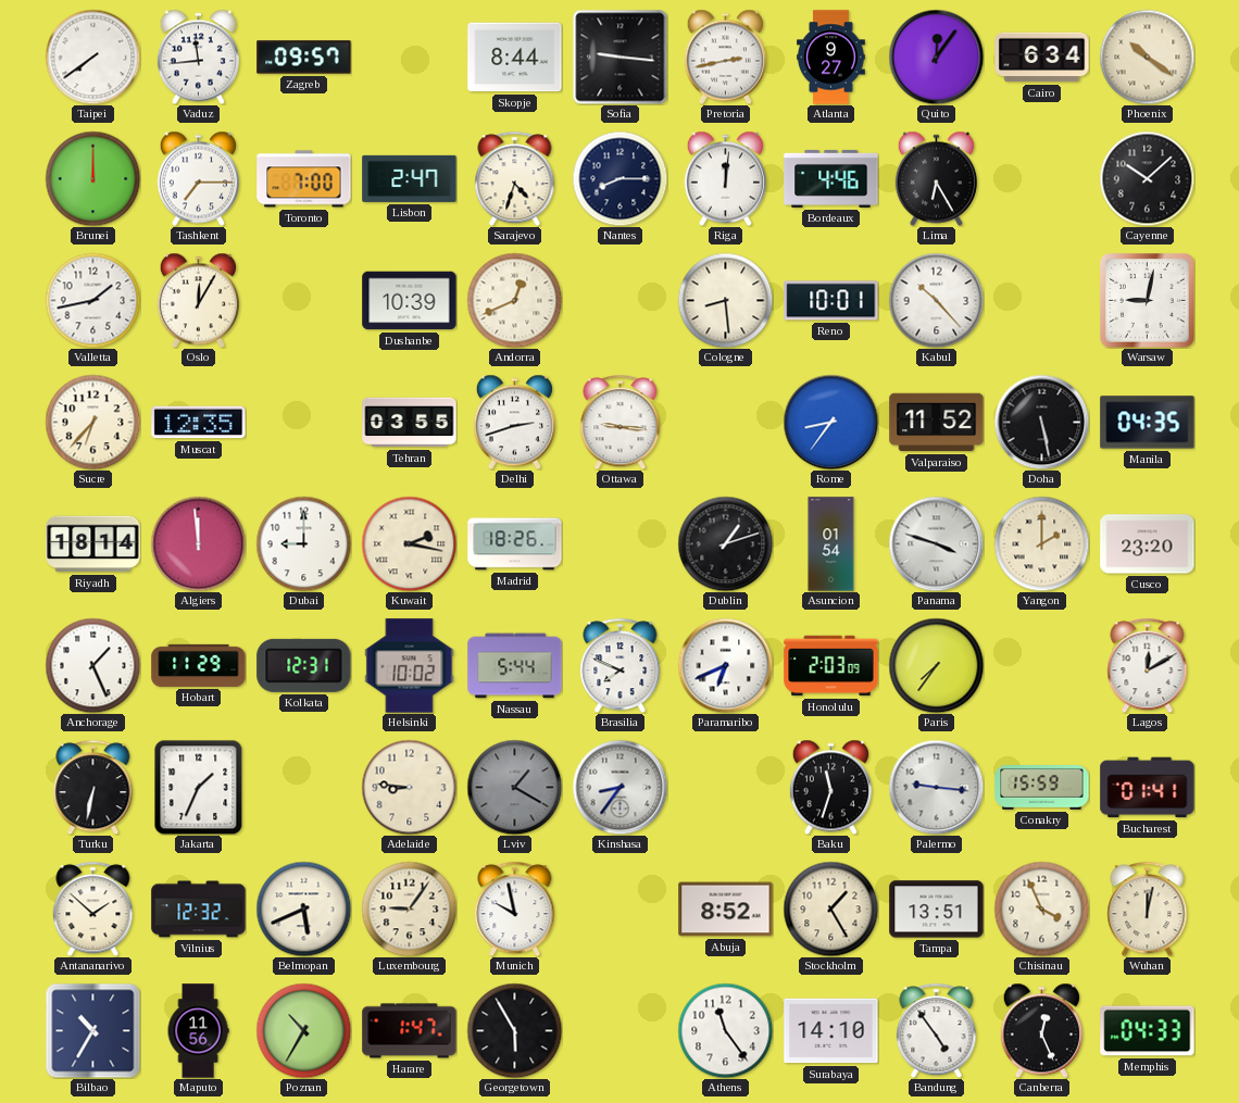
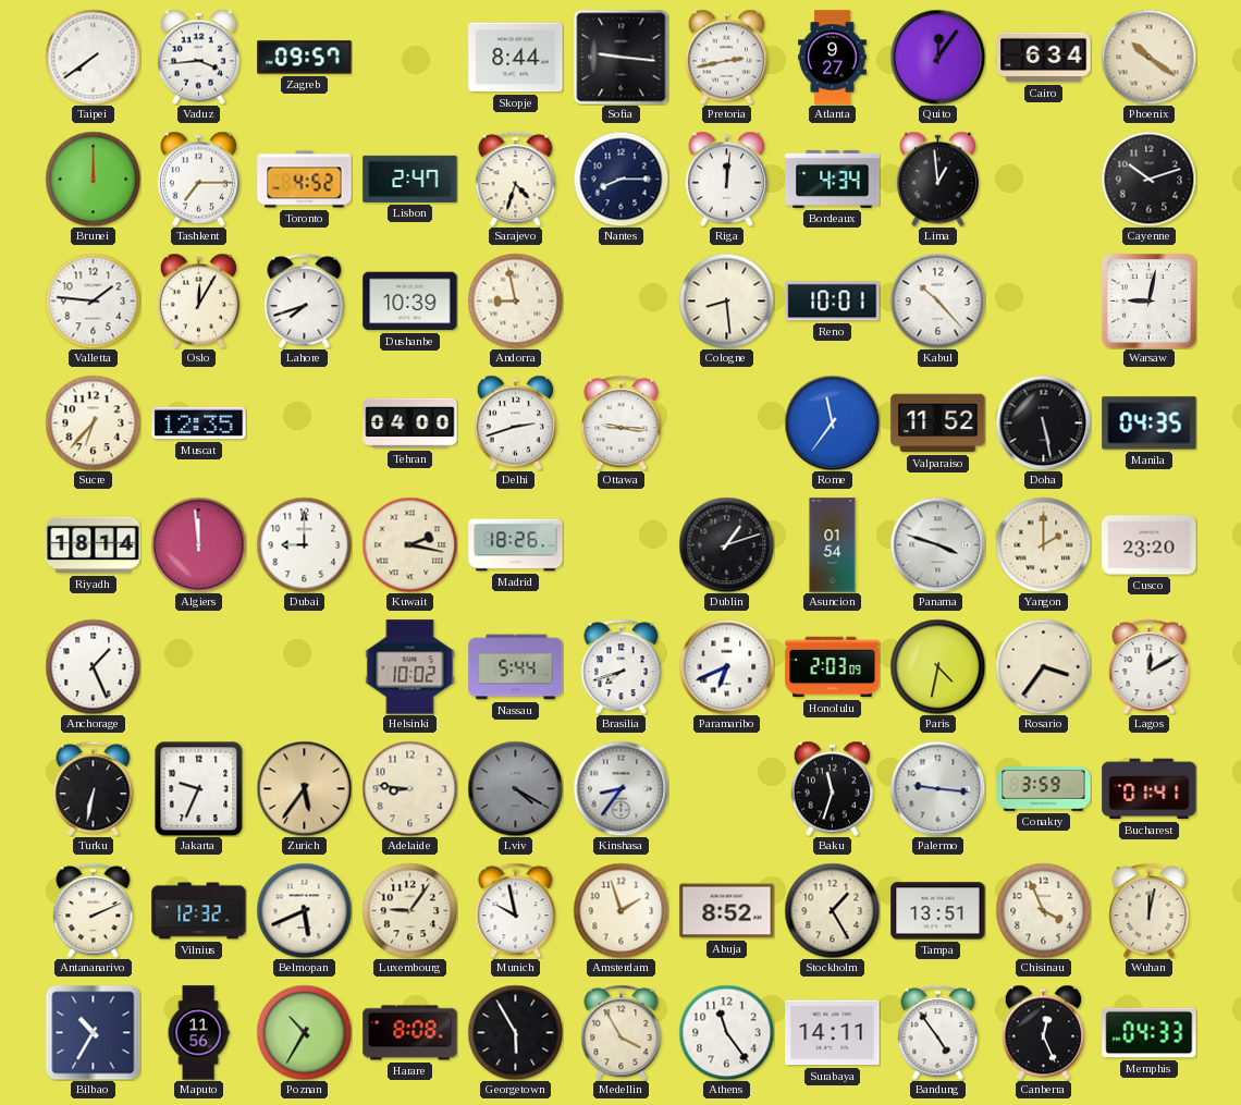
Vaduz: 11:44 -> 3:44 (198, 57)
Toronto: 7:00 -> 4:52 (305, 180)
Bordeaux: 4:46 -> 4:34 (833, 179)
Lima: 6:25 -> 12:59 (937, 179)
Cayenne: 10:08 -> 10:12 (1148, 179)
Valletta: 1:43 -> 1:46 (93, 300)
Lahore: none -> 7:42 (305, 300)
Andorra: 12:41 -> 8:58 (515, 300)
Tehran: 03:55 -> 04:00 (410, 423)
Rome: 8:36 -> 11:36 (832, 422)
Hobart: 11:29 -> none (199, 665)
Kolkata: 12:31 -> none (304, 665)
Brasilia: 7:49 -> 7:42 (622, 666)
Paris: 7:36 -> 4:32 (937, 666)
Rosario: none -> 3:36 (1043, 666)
Jakarta: 1:34 -> 9:34 (199, 788)
Zurich: none -> 5:36 (304, 788)
Lviv: 1:20 -> 4:20 (515, 788)
Conakry: 15:59 -> 3:59 (1044, 789)
Antananarivo: 1:52 -> 2:11 (94, 910)
Amsterdam: none -> 1:57 (620, 910)
Harare: 1:47 -> 8:08 (410, 1033)
Medellin: none -> 3:55 (622, 1032)
Surabaya: 14:10 -> 14:11 (833, 1033)
